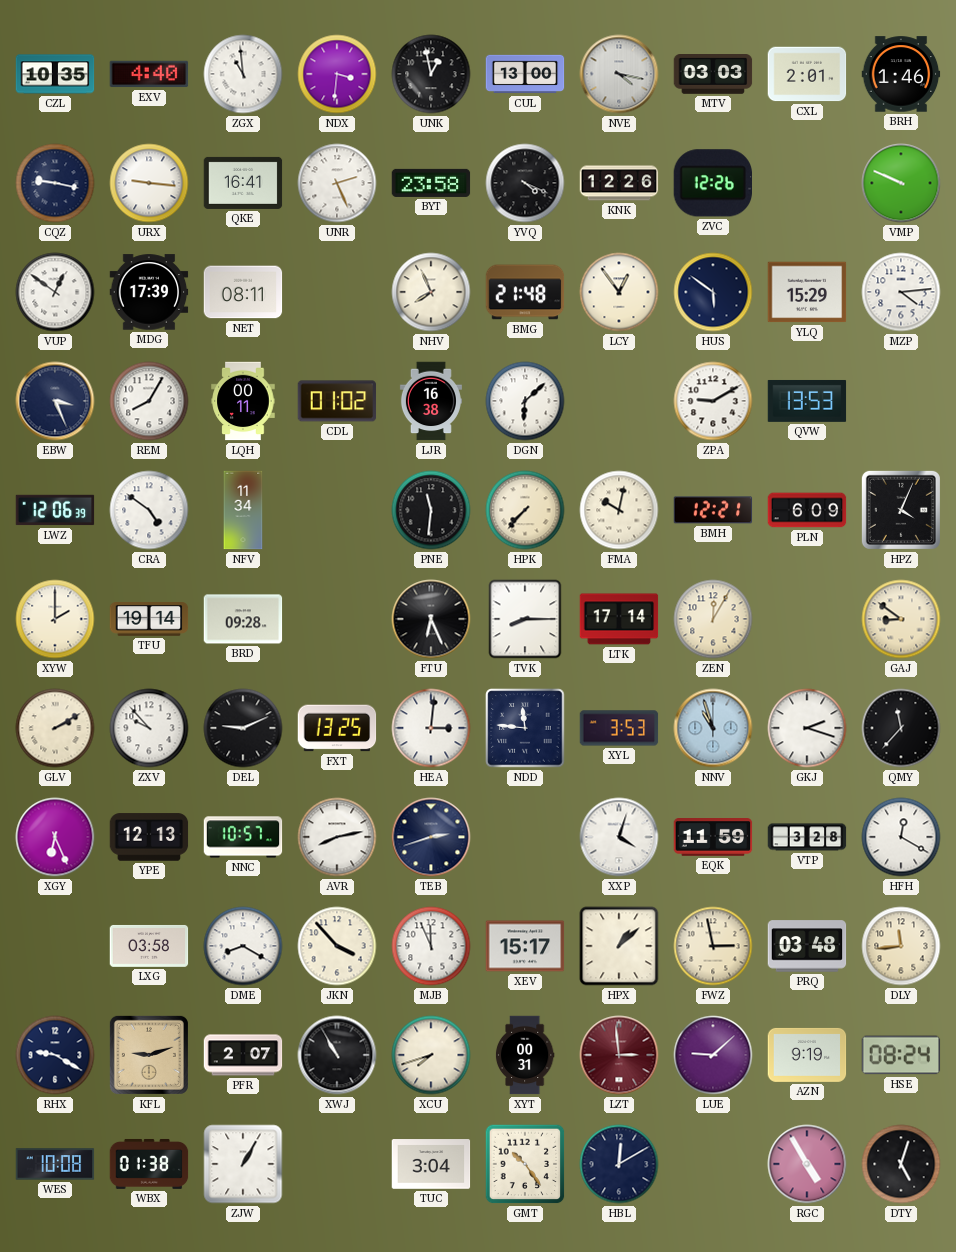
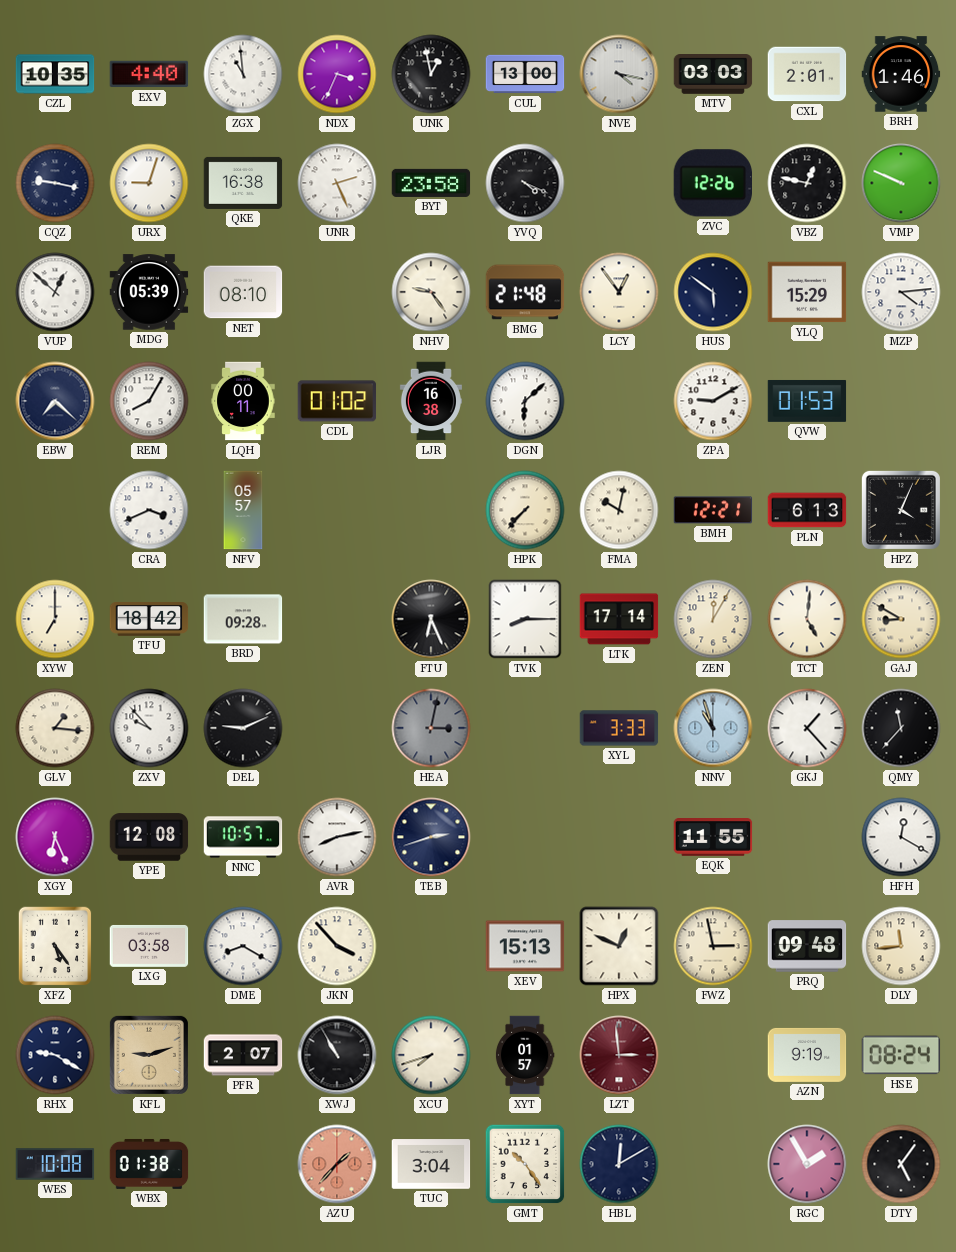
NDX: 3:31 -> 3:34 (337, 74)
URX: 9:16 -> 9:03 (149, 183)
QKE: 16:41 -> 16:38 (243, 183)
KNK: 12:26 -> none (619, 183)
VBZ: none -> 12:47 (807, 183)
VUP: 12:51 -> 12:52 (55, 292)
MDG: 17:39 -> 05:39 (149, 292)
NET: 08:11 -> 08:10 (243, 292)
NHV: 7:56 -> 9:24 (431, 292)
EBW: 3:26 -> 7:22 (55, 401)
QVW: 13:53 -> 01:53 (807, 401)
LWZ: 12:06 -> none (55, 510)
CRA: 4:51 -> 3:41 (149, 510)
NFV: 11:34 -> 05:57 (243, 510)
PNE: 11:31 -> none (431, 510)
PLN: 6:09 -> 6:13 (807, 510)
XYW: 2:00 -> 7:00 (55, 619)
TFU: 19:14 -> 18:42 (149, 620)
TCT: none -> 5:01 (807, 619)
GAJ: 8:51 -> 8:50 (901, 619)
GLV: 2:10 -> 1:16 (55, 728)
FXT: 13:25 -> none (337, 728)
HEA: 3:01 -> 3:02 (431, 728)
HEA dial: white -> grey (431, 728)
NDD: 11:46 -> none (525, 728)
XYL: 3:53 -> 3:33 (619, 728)
GKJ: 2:18 -> 1:23 (807, 728)
YPE: 12:13 -> 12:08 (149, 837)
XXP: 4:03 -> none (619, 837)
EQK: 11:59 -> 11:55 (713, 838)
VTP: 3:28 -> none (807, 837)
XFZ: none -> 5:24 (55, 946)
MJB: 11:56 -> none (431, 946)
XEV: 15:17 -> 15:13 (525, 946)
HPX: 1:08 -> 12:49 (619, 946)
PRQ: 03:48 -> 09:48 (807, 946)
XYT: 00:31 -> 01:57 (525, 1055)
LUE: 9:08 -> none (713, 1055)
ZJW: 1:05 -> none (243, 1164)
AZU: none -> 1:37 (337, 1164)
RGC: 4:55 -> 1:55 (807, 1164)
DTY: 5:03 -> 5:06 (901, 1164)
